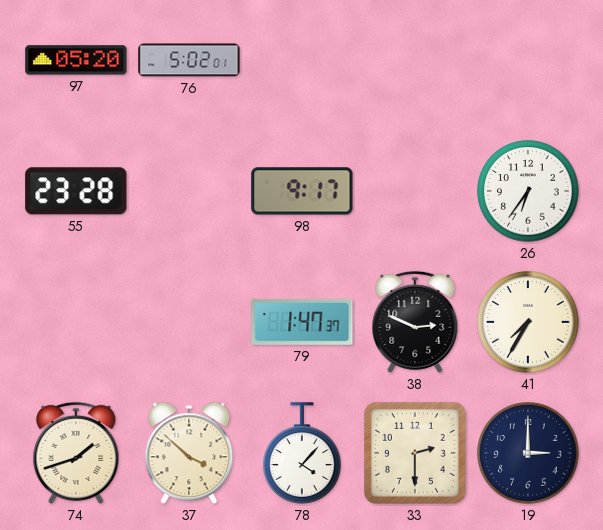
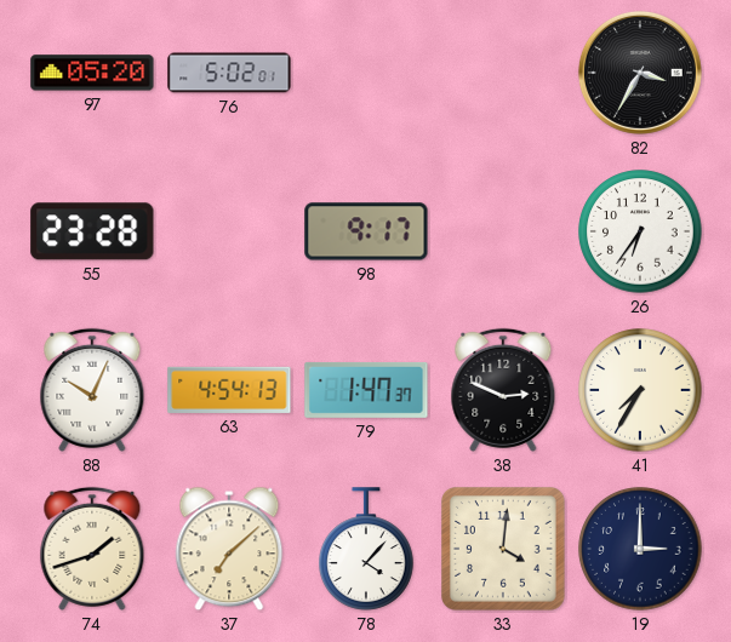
82: none -> 3:35 (640, 73)
88: none -> 10:04 (92, 390)
63: none -> 4:54 (229, 390)
37: 3:52 -> 7:08 (229, 549)
33: 2:30 -> 4:01 (504, 550)
